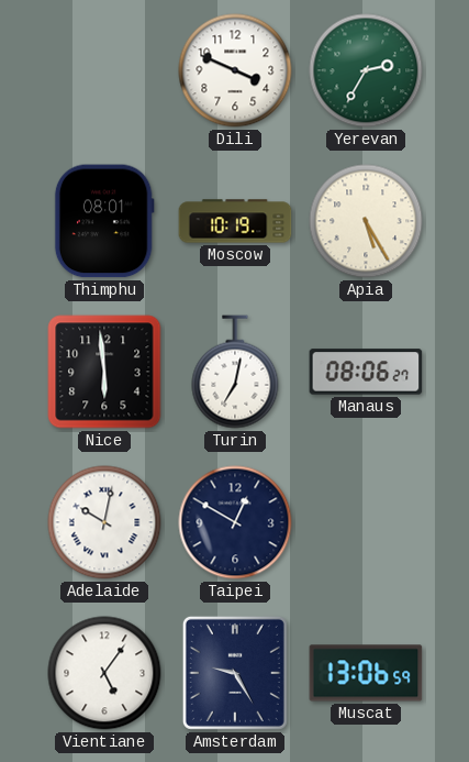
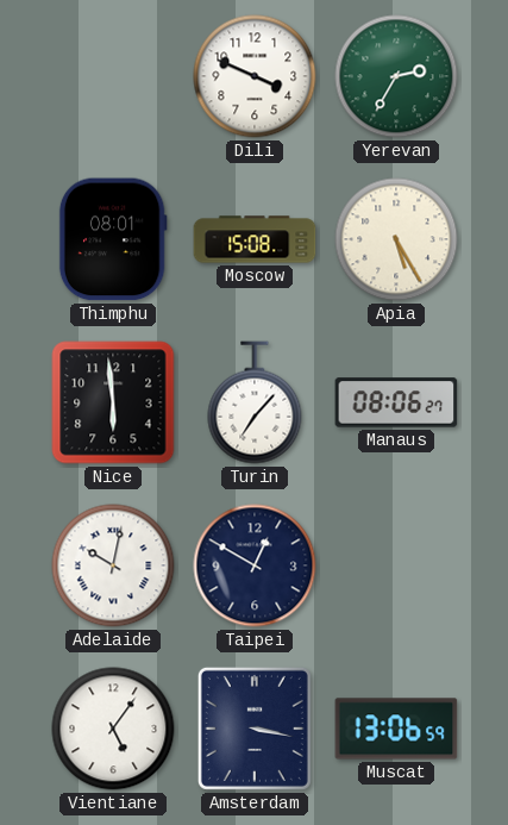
Moscow: 10:19 -> 15:08 (255, 239)
Turin: 7:02 -> 7:07 (255, 402)
Amsterdam: 9:25 -> 3:17 (255, 729)
